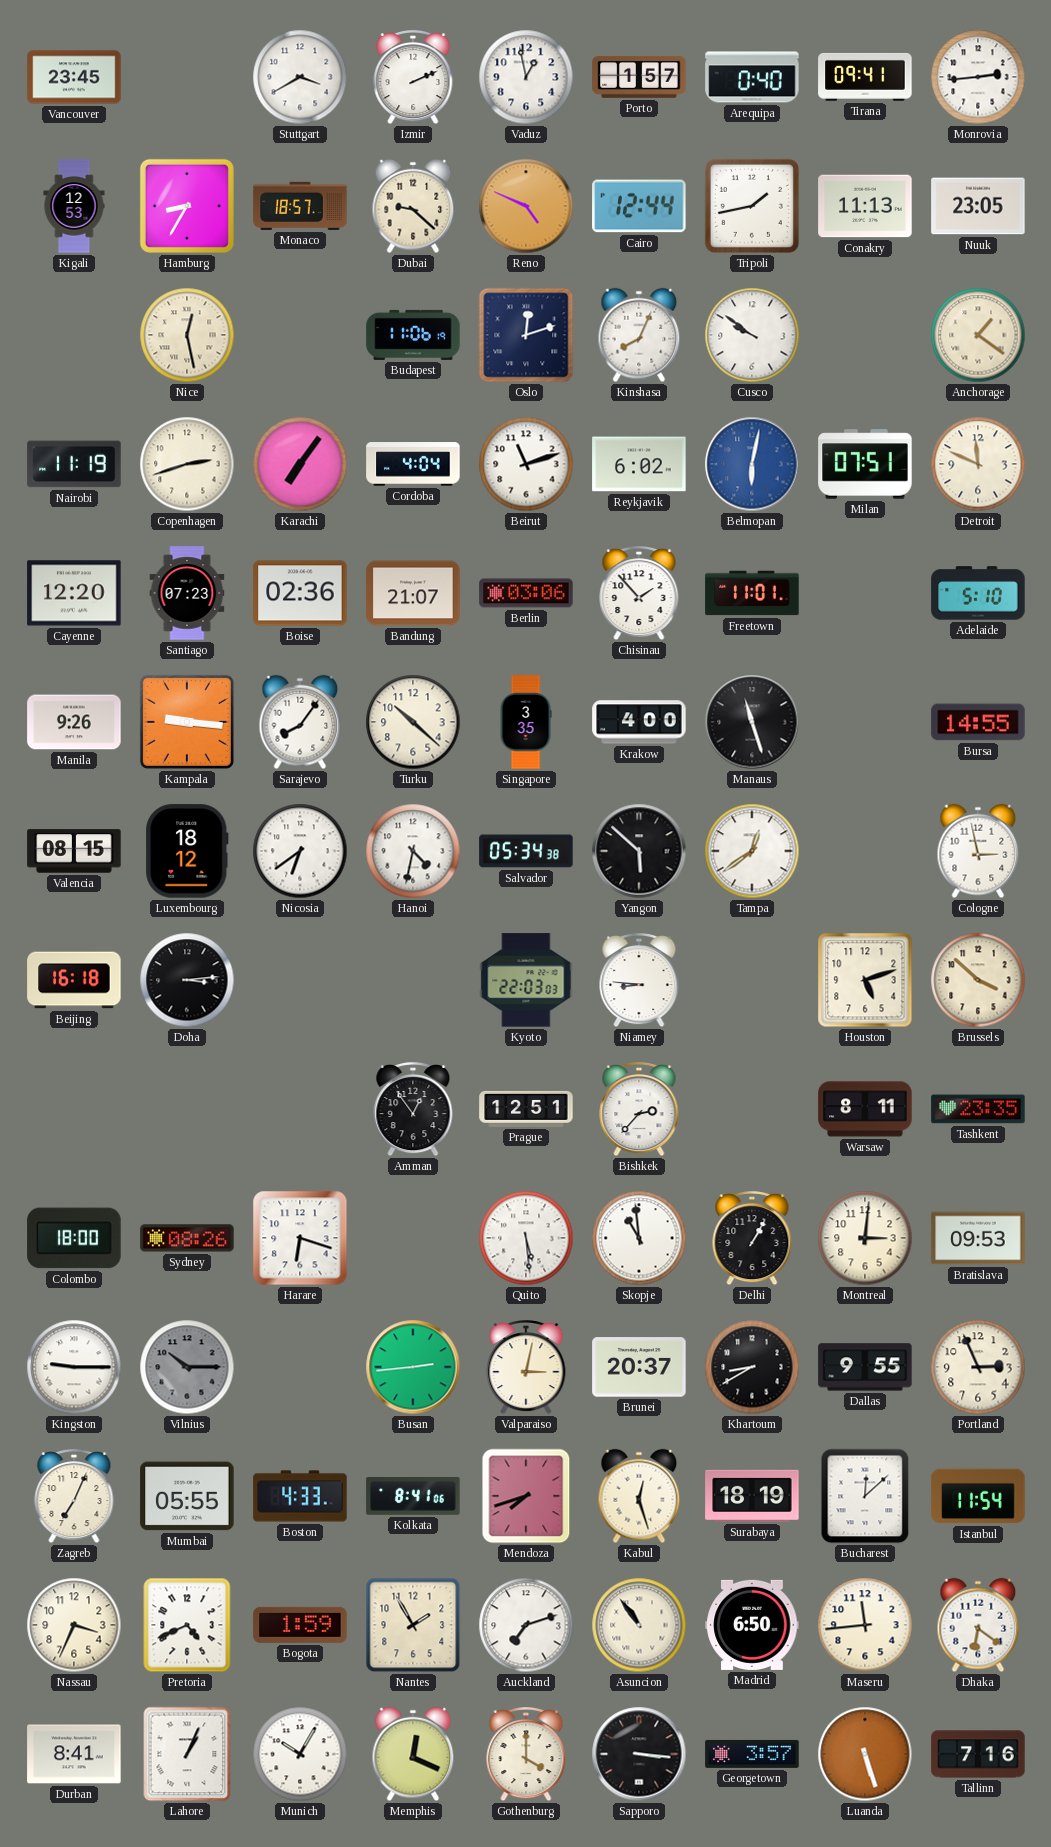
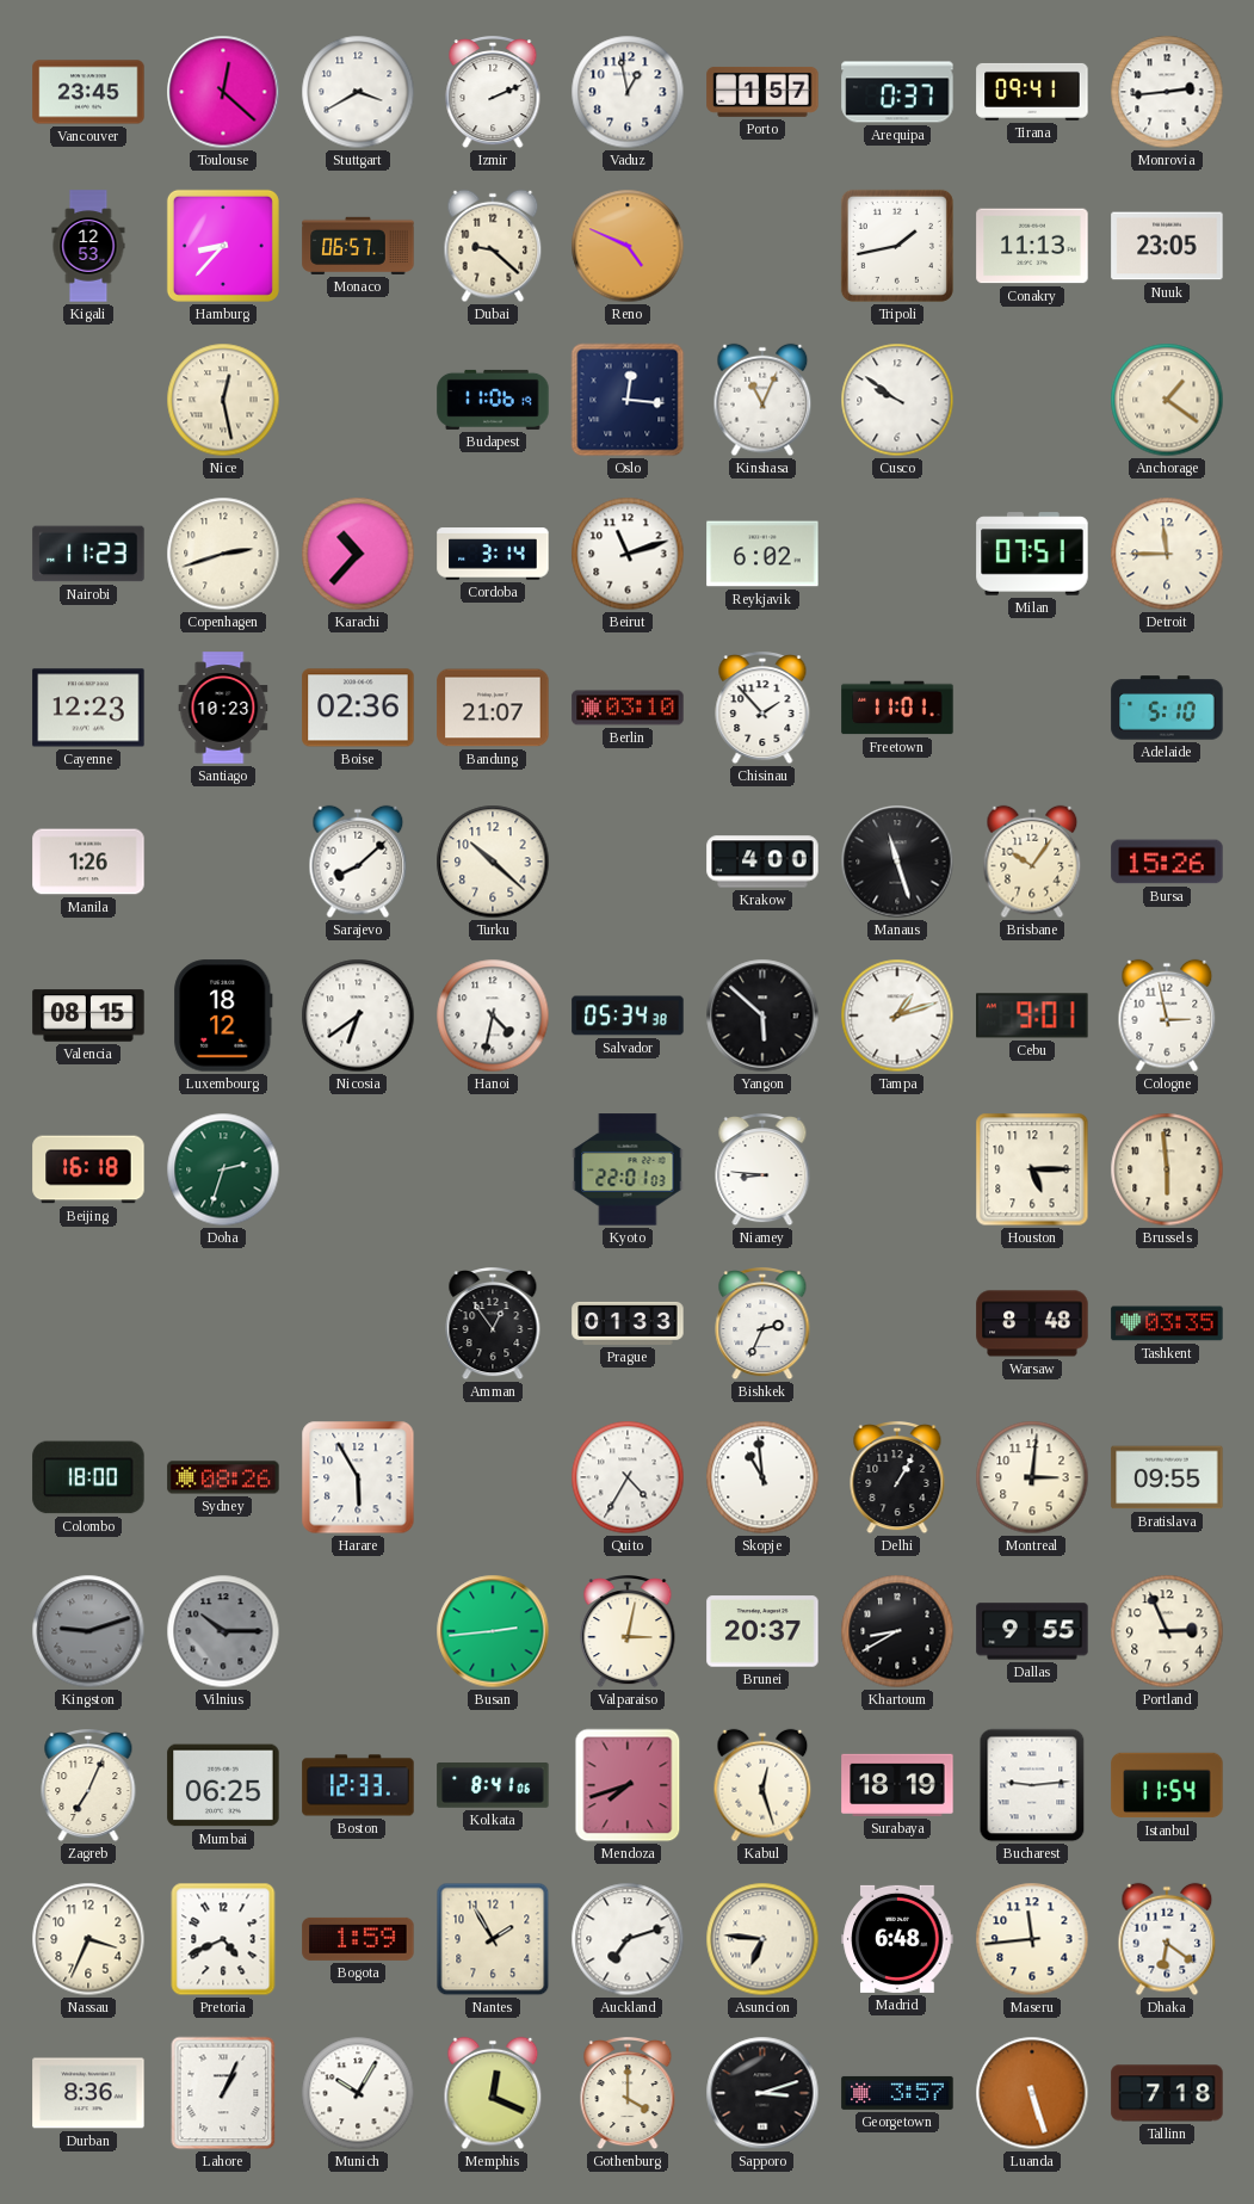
Toulouse: none -> 12:22 (223, 92)
Arequipa: 0:40 -> 0:37 (897, 92)
Hamburg: 8:35 -> 8:37 (223, 246)
Monaco: 18:57 -> 06:57 (358, 246)
Cairo: 12:44 -> none (639, 206)
Oslo: 12:12 -> 12:16 (628, 400)
Kinshasa: 8:04 -> 11:04 (762, 400)
Nairobi: 11:19 -> 11:23 (88, 554)
Karachi: 7:06 -> 10:37 (358, 554)
Cordoba: 4:04 -> 3:14 (493, 554)
Belmopan: 6:02 -> none (752, 464)
Detroit: 11:49 -> 11:45 (1167, 554)
Cayenne: 12:20 -> 12:23 (88, 708)
Santiago: 07:23 -> 10:23 (223, 708)
Berlin: 03:06 -> 03:10 (628, 708)
Manila: 9:26 -> 1:26 (88, 862)
Kampala: 9:16 -> none (187, 722)
Sarajevo: 8:06 -> 8:08 (358, 862)
Singapore: 3:35 -> none (526, 722)
Brisbane: none -> 10:06 (1032, 862)
Bursa: 14:55 -> 15:26 (1167, 862)
Tampa: 12:39 -> 1:12 (897, 1015)
Cebu: none -> 9:01 (1032, 1015)
Doha: 3:14 -> 2:33 (223, 1169)
Doha dial: black -> green (223, 1169)
Kyoto: 22:03 -> 22:01 (628, 1169)
Houston: 5:12 -> 5:15 (1032, 1169)
Brussels: 3:52 -> 5:59 (1167, 1169)
Prague: 12:51 -> 01:33 (628, 1323)
Bishkek: 2:37 -> 2:34 (762, 1325)
Warsaw: 8:11 -> 8:48 (1032, 1323)
Tashkent: 23:35 -> 03:35 (1167, 1323)
Harare: 6:18 -> 5:55 (358, 1477)
Quito: 5:29 -> 4:35 (628, 1477)
Bratislava: 09:53 -> 09:55 (1167, 1477)
Kingston: 9:15 -> 9:12 (88, 1631)
Kingston dial: white -> grey (88, 1631)
Mumbai: 05:55 -> 06:25 (223, 1785)
Boston: 4:33 -> 12:33 (358, 1785)
Bucharest: 12:08 -> 9:14 (1032, 1785)
Asuncion: 10:54 -> 6:46 (762, 1939)
Madrid: 6:50 -> 6:48 (897, 1939)
Durban: 8:41 -> 8:36 (88, 2093)
Sapporo: 3:16 -> 3:12 (762, 2093)
Tallinn: 7:16 -> 7:18 (1167, 2093)
